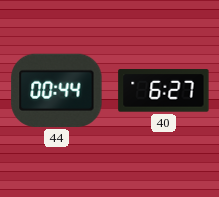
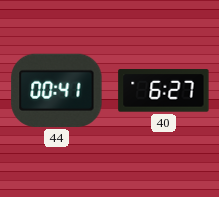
44: 00:44 -> 00:41 (57, 90)
